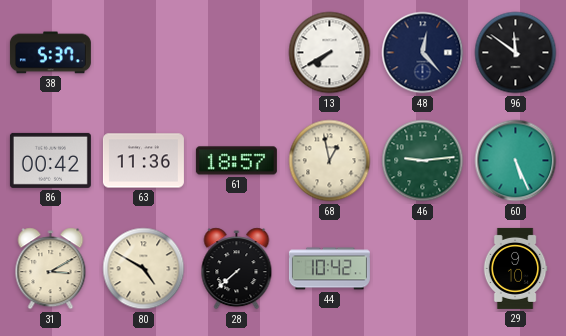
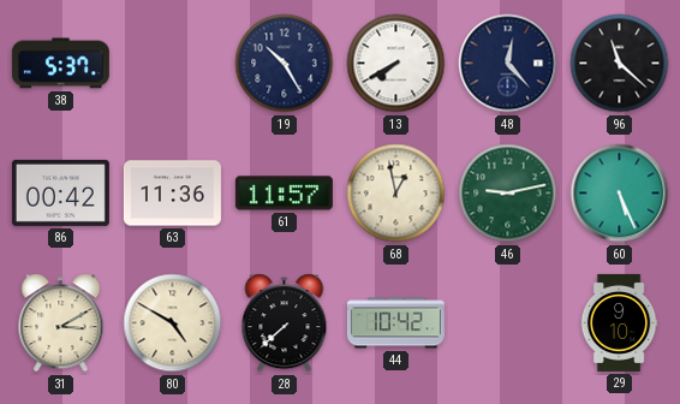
19: none -> 10:25 (285, 64)
96: 11:51 -> 11:22 (620, 64)
61: 18:57 -> 11:57 (284, 194)
46: 9:14 -> 9:13 (508, 194)
